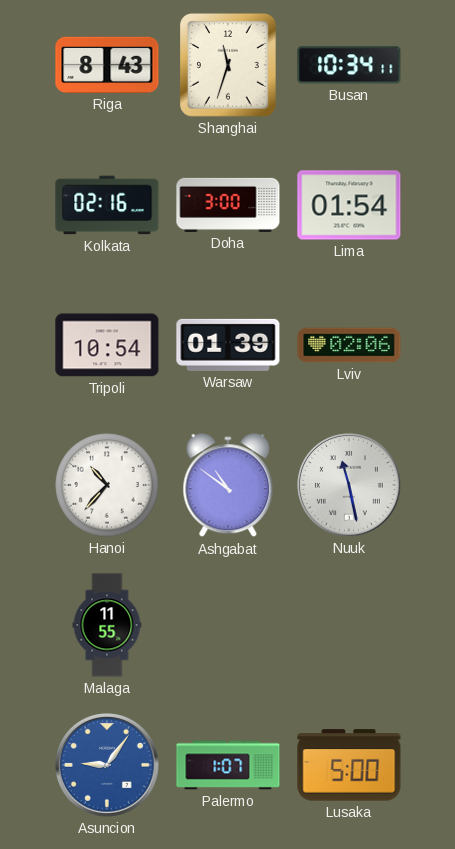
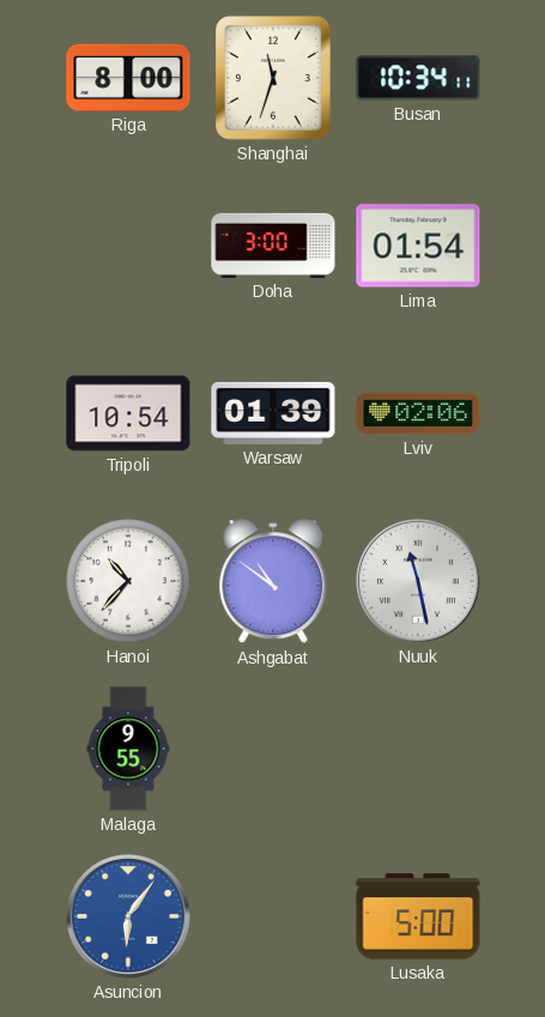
Riga: 8:43 -> 8:00 (128, 78)
Kolkata: 02:16 -> none (107, 205)
Malaga: 11:55 -> 9:55 (128, 749)
Asuncion: 9:06 -> 6:06 (128, 916)
Palermo: 1:07 -> none (228, 765)
